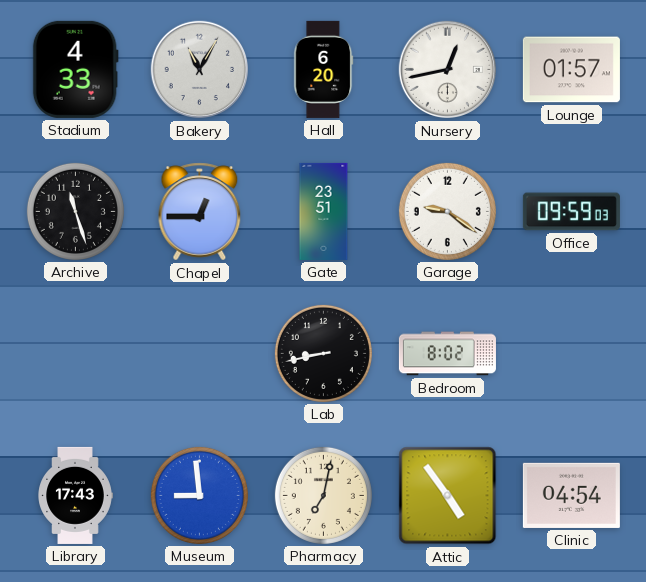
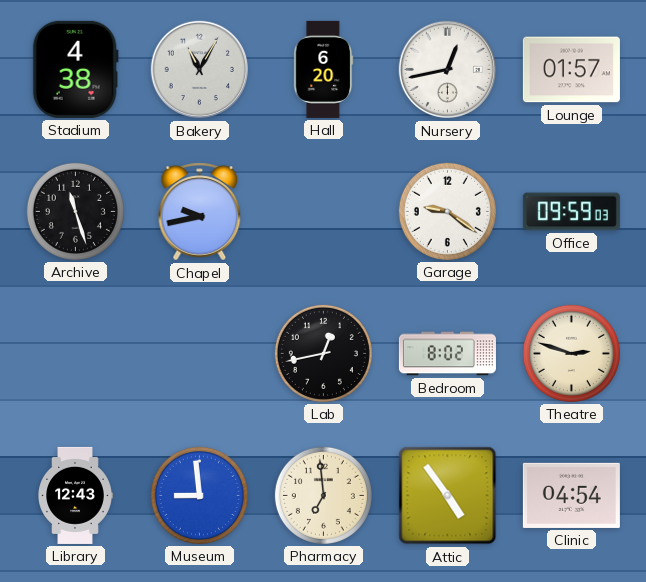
Stadium: 4:33 -> 4:38 (75, 69)
Chapel: 12:45 -> 9:43 (200, 212)
Gate: 23:51 -> none (324, 211)
Lab: 8:43 -> 12:43 (323, 353)
Theatre: none -> 2:48 (571, 353)
Library: 17:43 -> 12:43 (75, 495)
Pharmacy: 7:02 -> 6:59 (323, 495)
